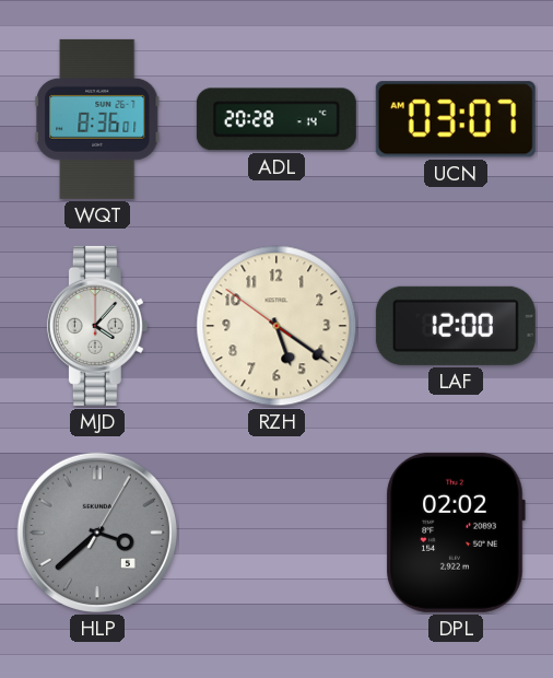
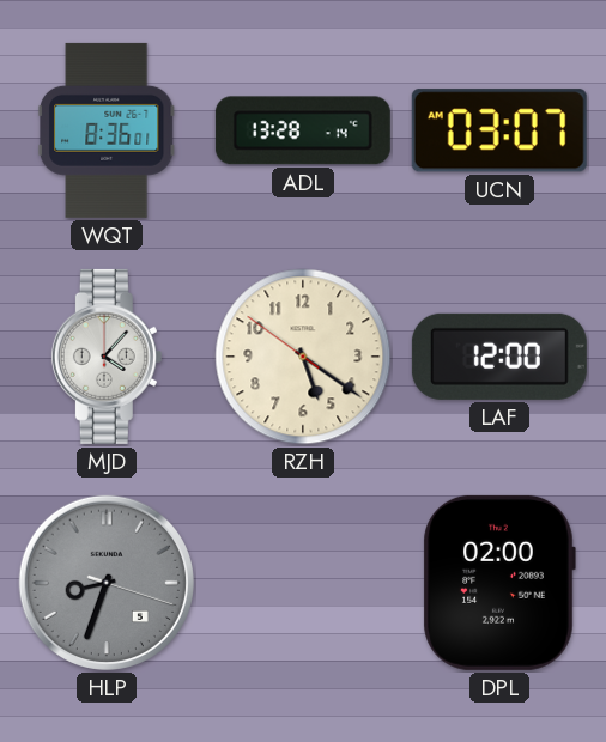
ADL: 20:28 -> 13:28 (303, 130)
HLP: 3:38 -> 8:33 (107, 583)
DPL: 02:02 -> 02:00 (499, 583)
